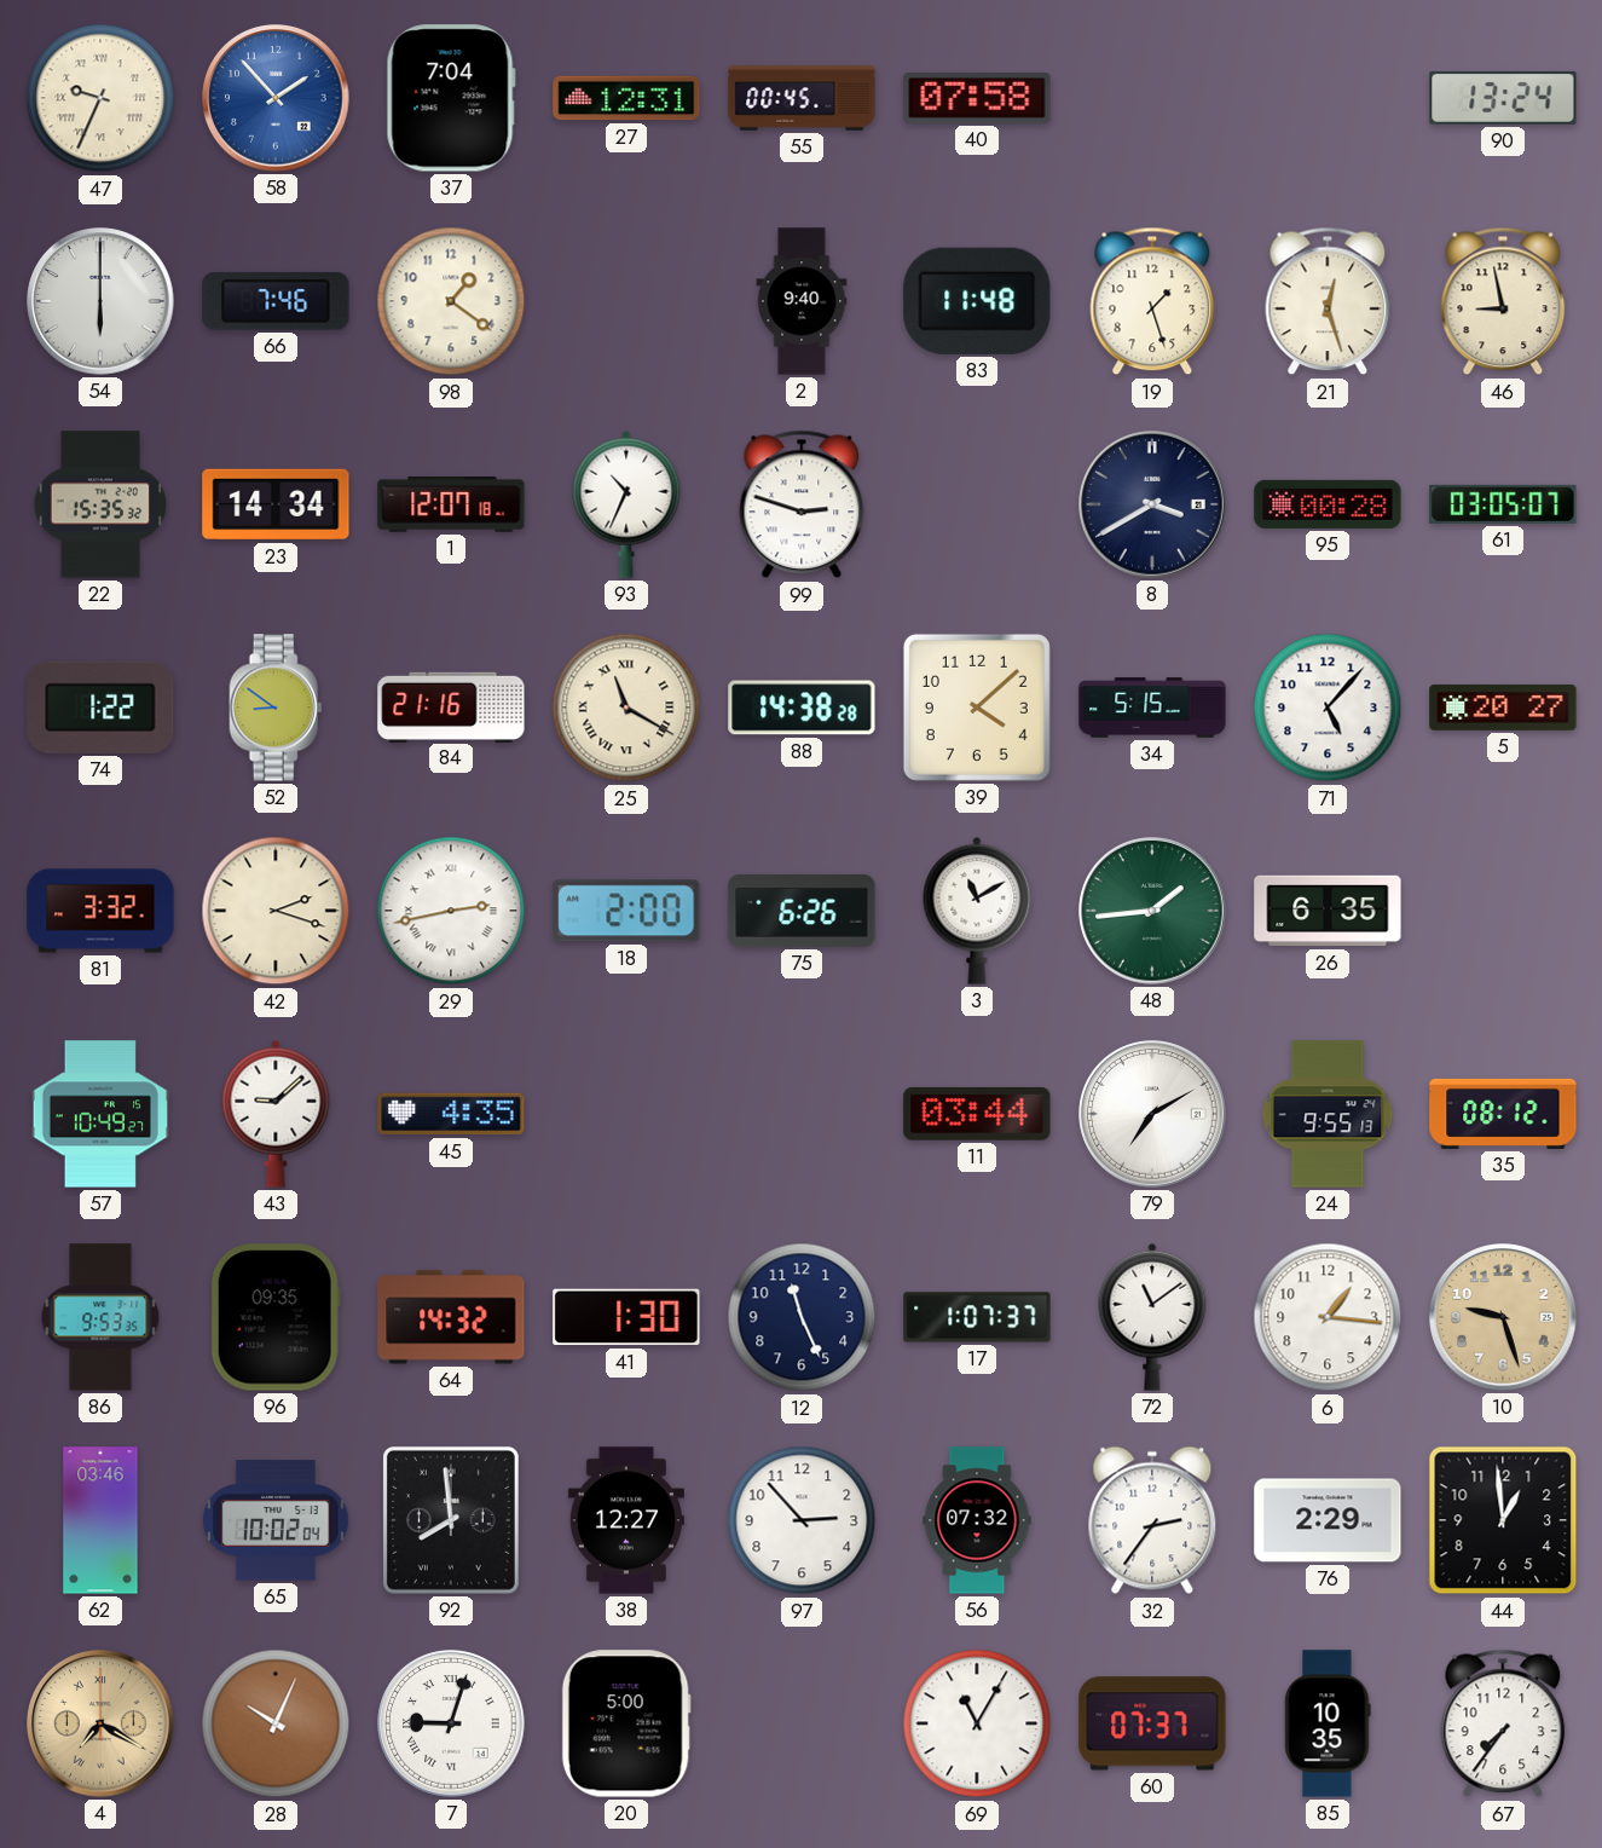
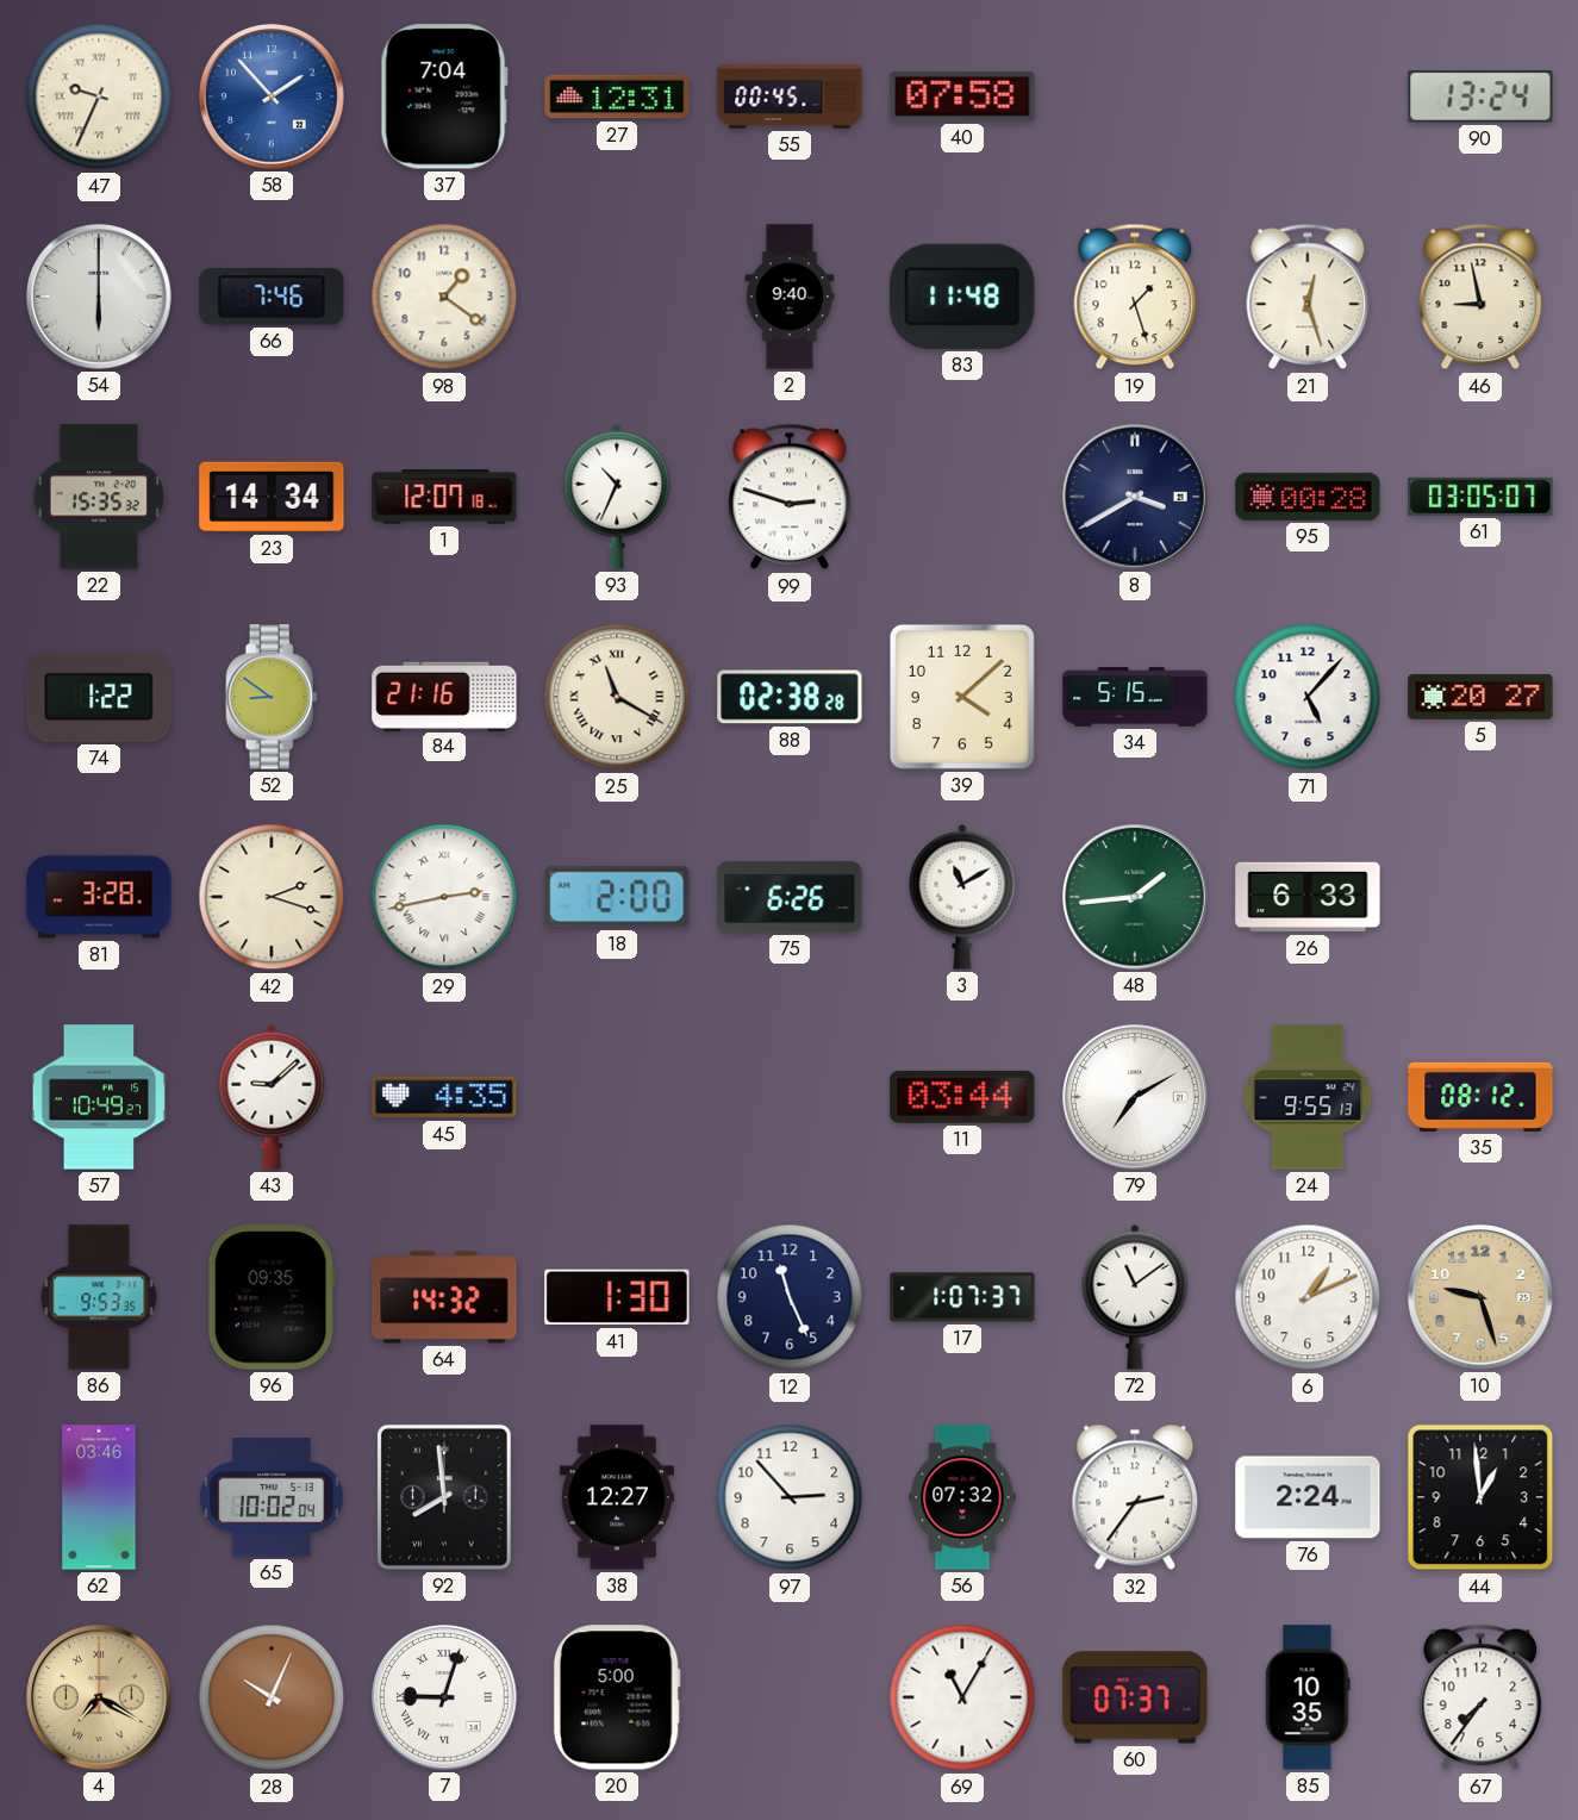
88: 14:38 -> 02:38 (790, 697)
81: 3:32 -> 3:28 (99, 897)
26: 6:35 -> 6:33 (1308, 897)
6: 1:16 -> 1:11 (1308, 1297)
76: 2:29 -> 2:24 (1308, 1497)
